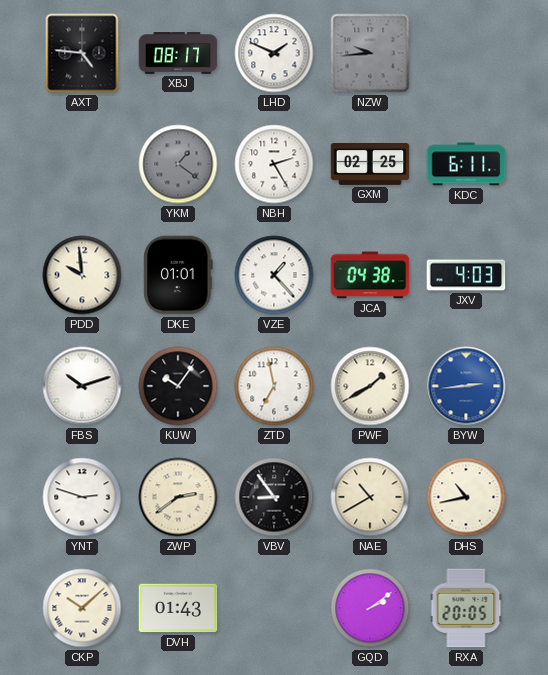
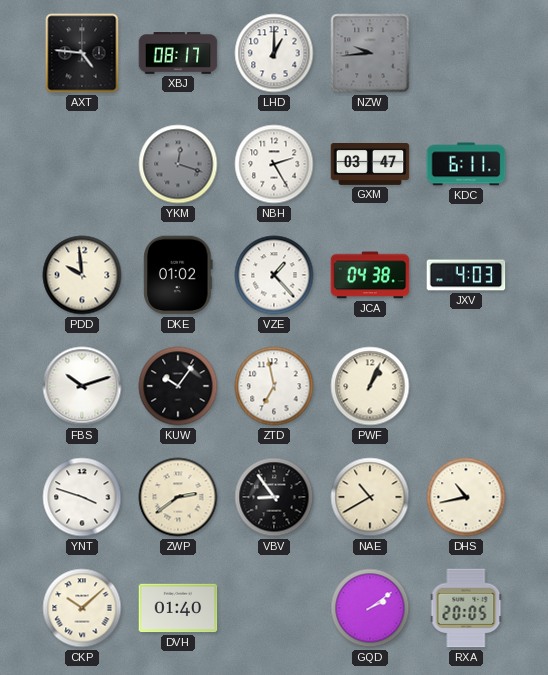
LHD: 1:49 -> 1:00 (274, 53)
YKM: 1:21 -> 12:18 (178, 164)
GXM: 02:25 -> 03:47 (370, 165)
DKE: 01:01 -> 01:02 (178, 275)
PWF: 1:40 -> 1:04 (370, 386)
BYW: 2:44 -> none (466, 386)
YNT: 2:48 -> 3:48 (82, 497)
DVH: 01:43 -> 01:40 (178, 608)
